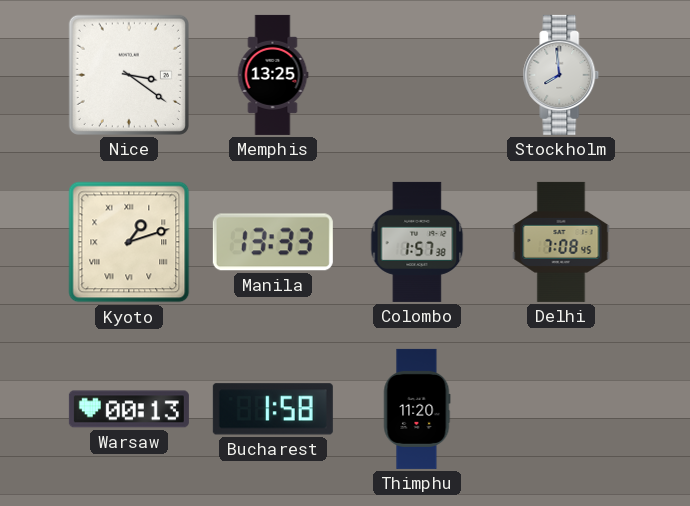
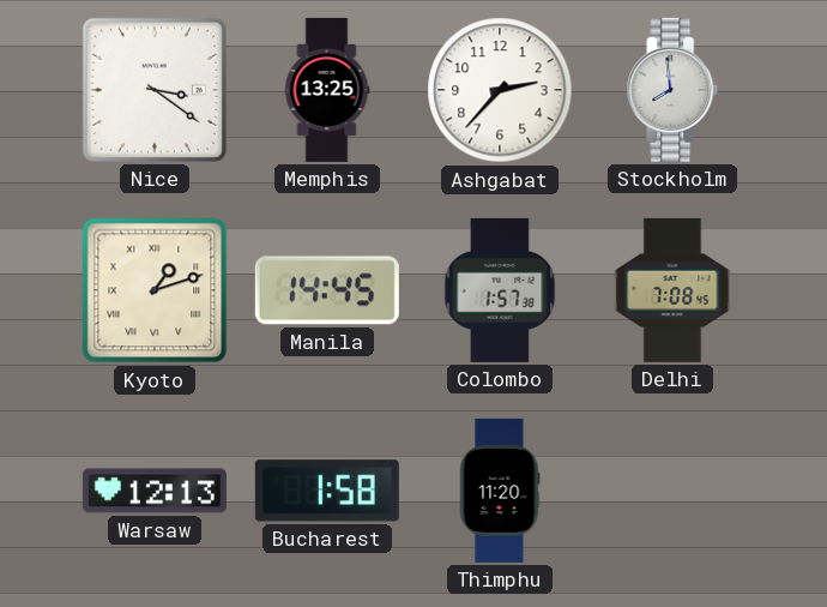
Ashgabat: none -> 2:37 (500, 90)
Manila: 13:33 -> 14:45 (327, 290)
Warsaw: 00:13 -> 12:13 (155, 491)
